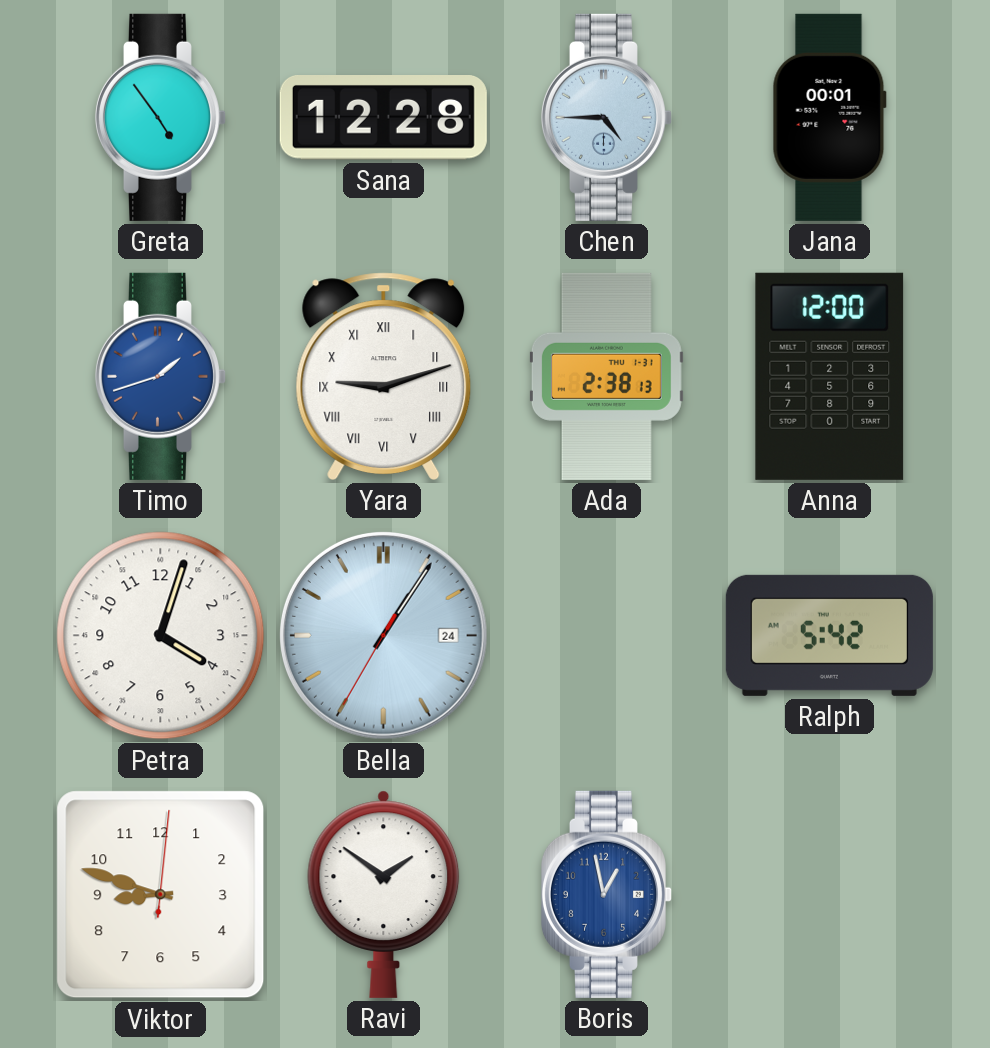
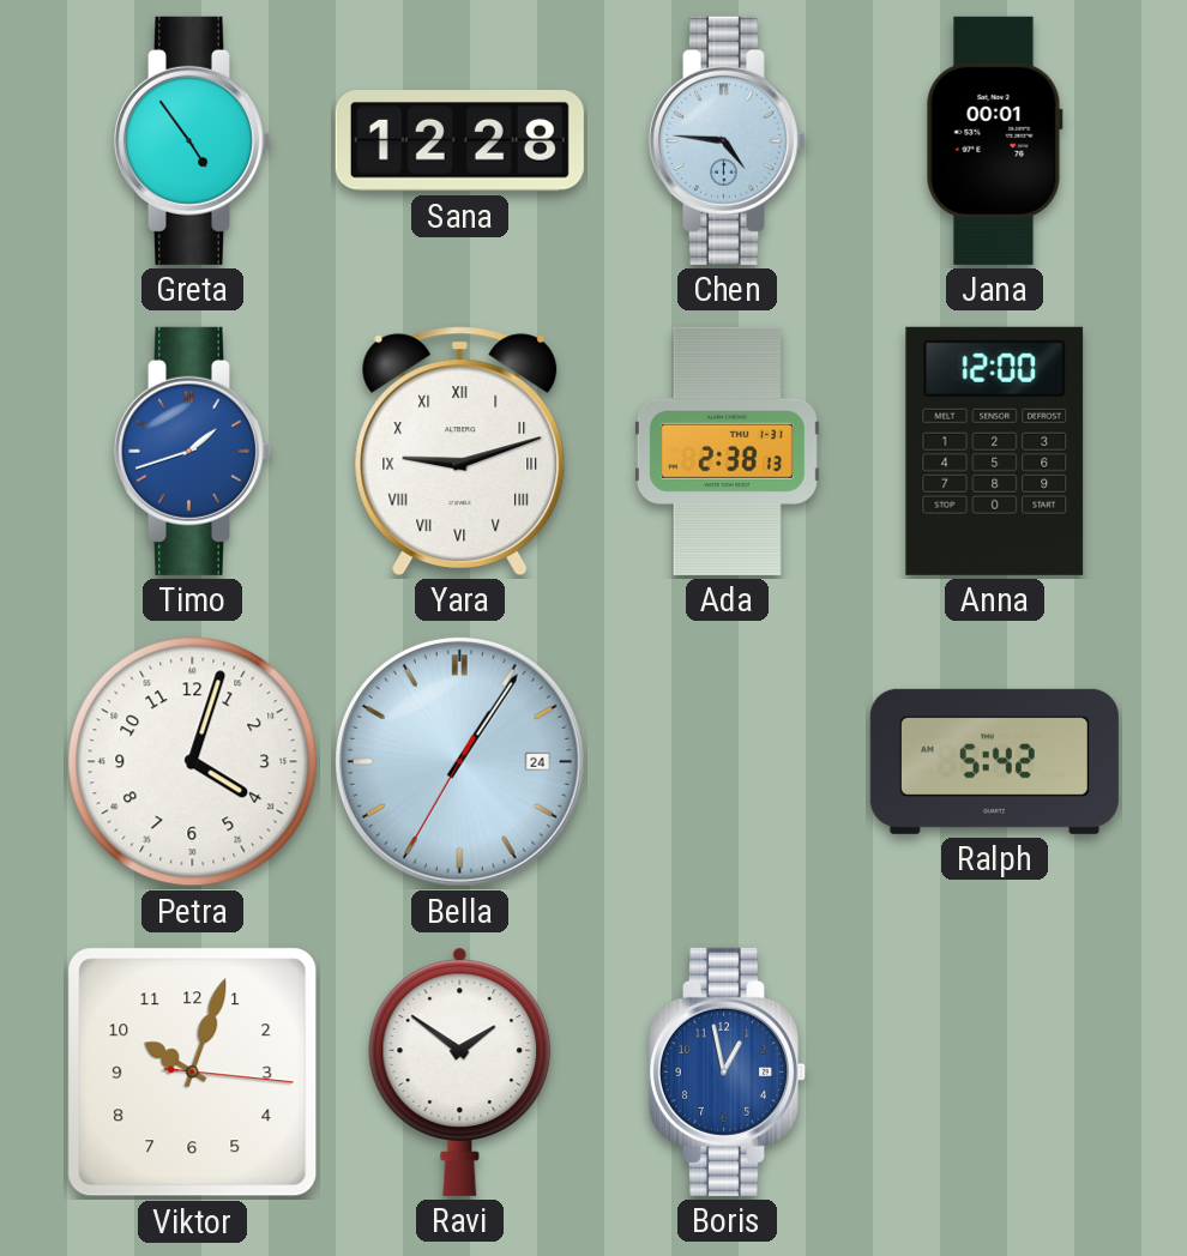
Chen: 4:45 -> 4:46 (727, 140)
Viktor: 8:48 -> 10:03 (193, 1073)
